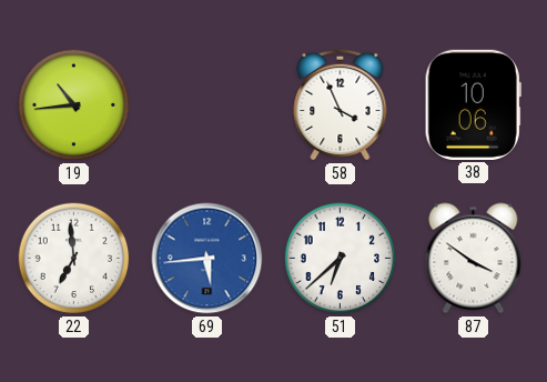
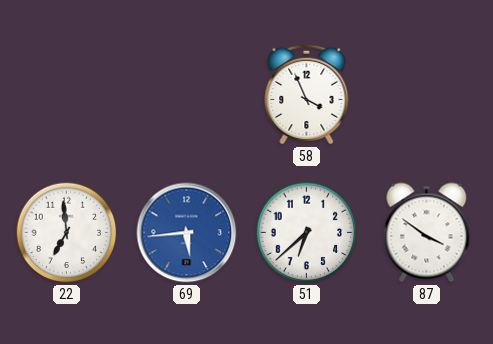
19: 10:44 -> none (74, 105)
38: 10:06 -> none (473, 104)
